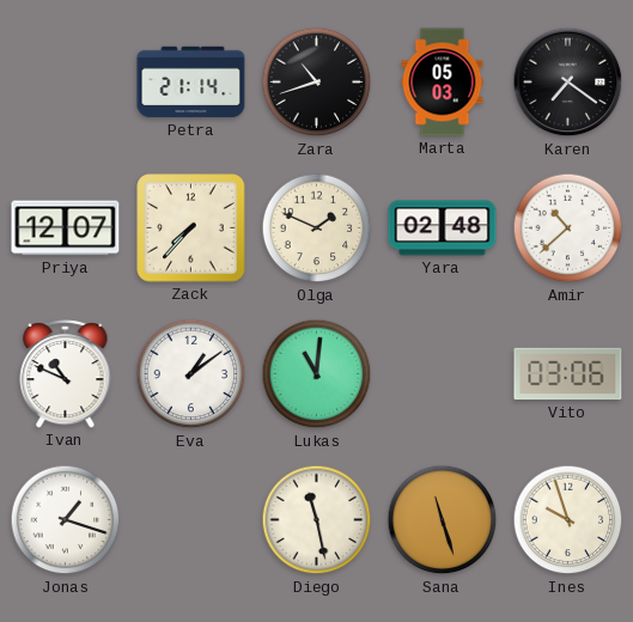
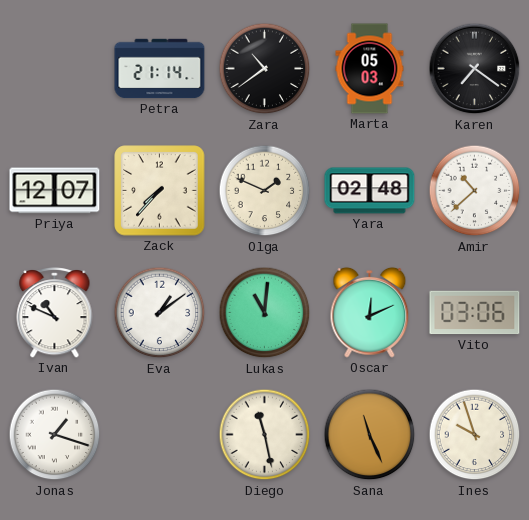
Zara: 10:42 -> 10:39 (265, 69)
Oscar: none -> 12:11 (370, 312)
Sana: 11:27 -> 11:26 (370, 435)
